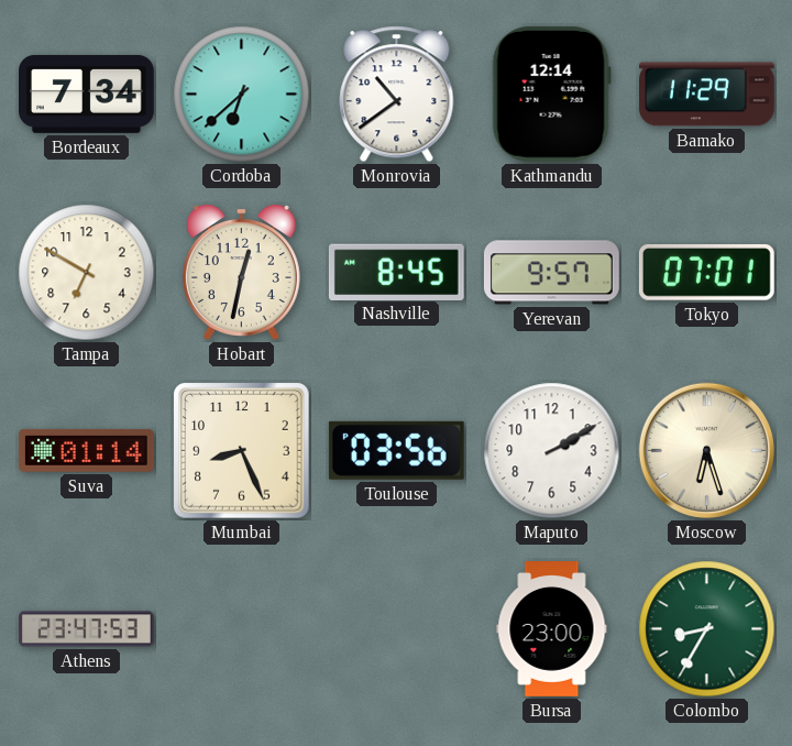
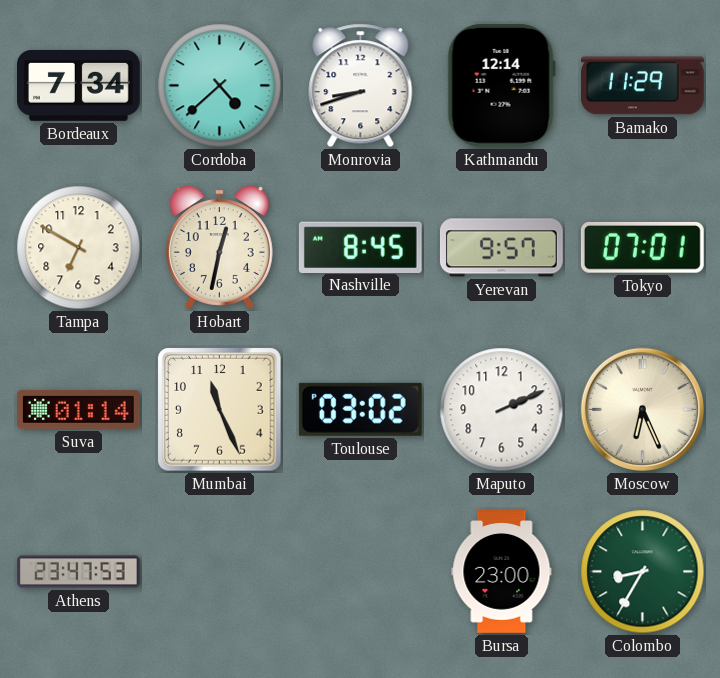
Cordoba: 6:38 -> 4:38 (220, 86)
Monrovia: 10:39 -> 8:42 (361, 86)
Mumbai: 8:26 -> 11:26 (220, 410)
Toulouse: 03:56 -> 03:02 (360, 409)
Maputo: 2:10 -> 2:11 (502, 410)
Moscow: 6:27 -> 6:26 (642, 409)
